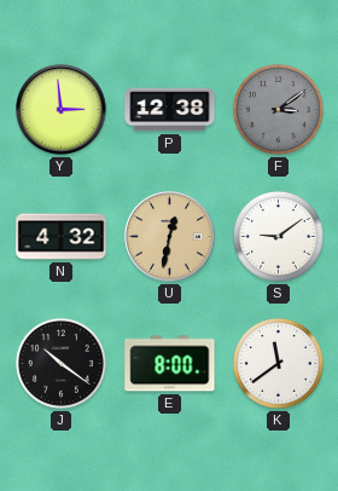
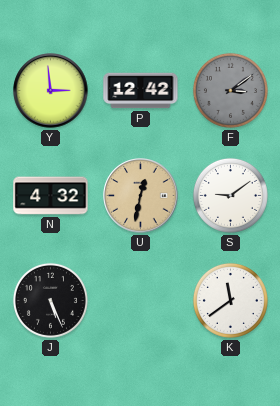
P: 12:38 -> 12:42 (141, 91)
J: 10:21 -> 5:26 (50, 300)
E: 8:00 -> none (170, 364)
